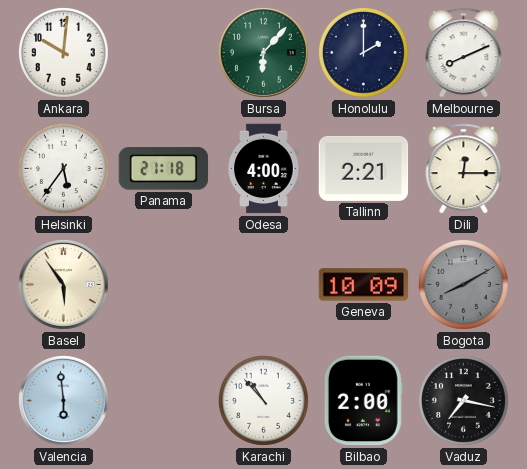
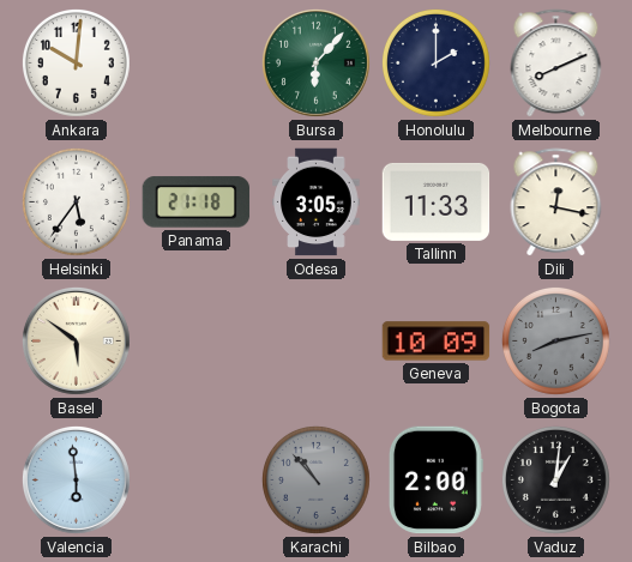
Odesa: 4:00 -> 3:05 (317, 203)
Tallinn: 2:21 -> 11:33 (437, 201)
Dili: 12:15 -> 12:17 (556, 203)
Basel: 5:54 -> 5:51 (76, 340)
Bogota: 8:10 -> 8:13 (555, 340)
Karachi dial: white -> grey (315, 479)
Vaduz: 7:17 -> 1:01 (555, 479)
